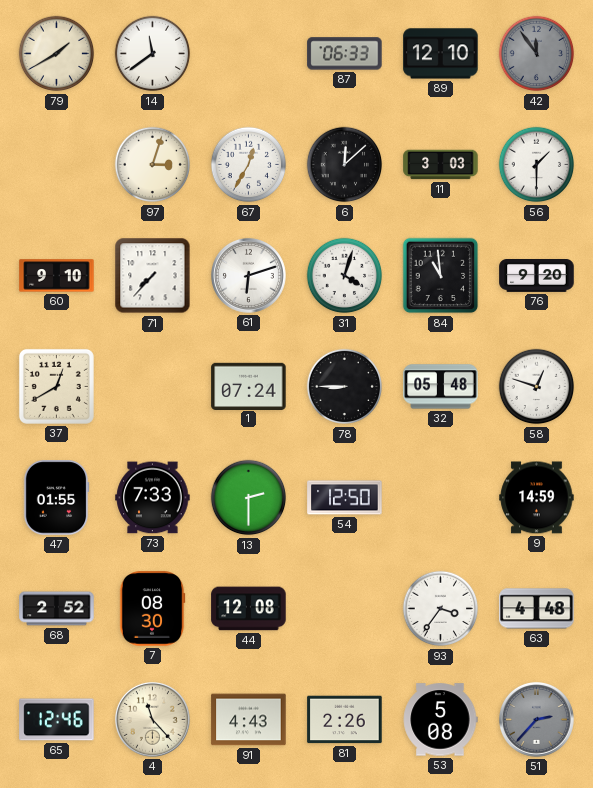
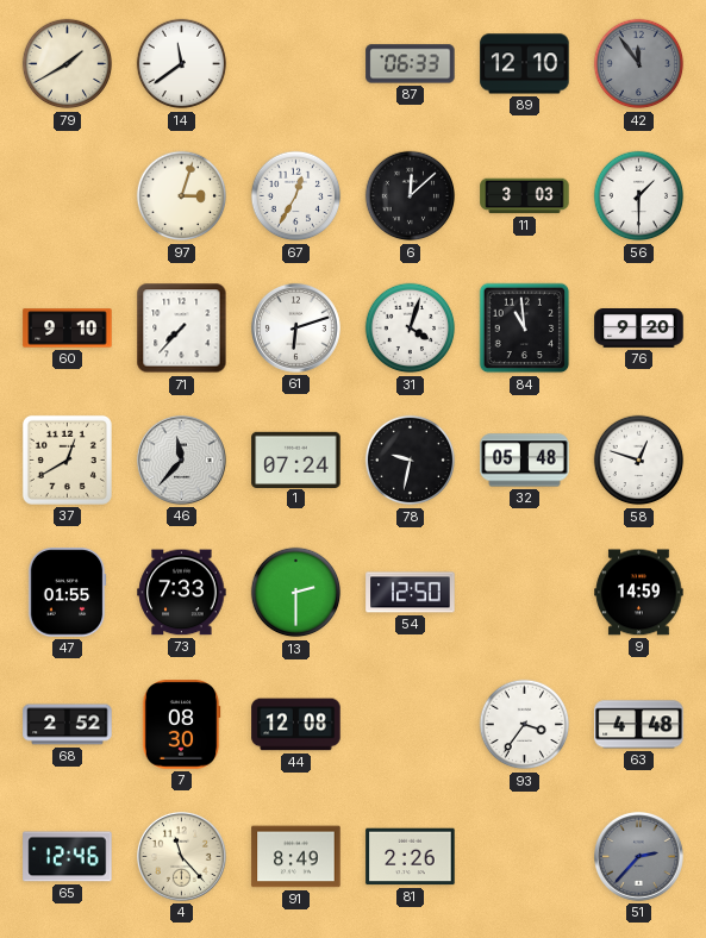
46: none -> 11:37 (181, 459)
78: 8:45 -> 9:32 (411, 461)
91: 4:43 -> 8:49 (296, 857)
53: 5:08 -> none (440, 720)
